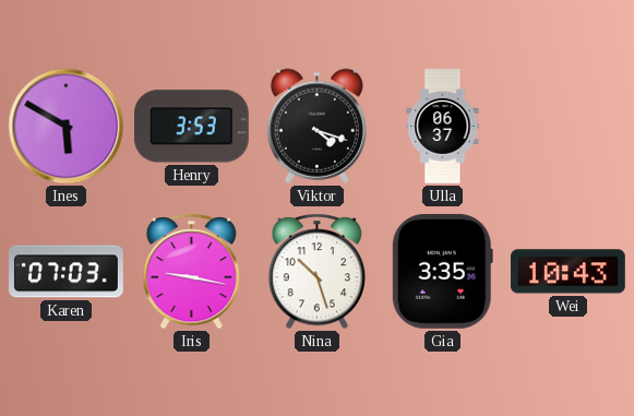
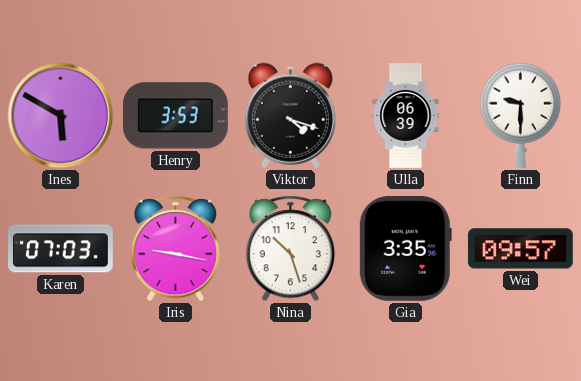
Ulla: 06:37 -> 06:39 (406, 116)
Finn: none -> 9:30 (521, 115)
Wei: 10:43 -> 09:57 (520, 249)
